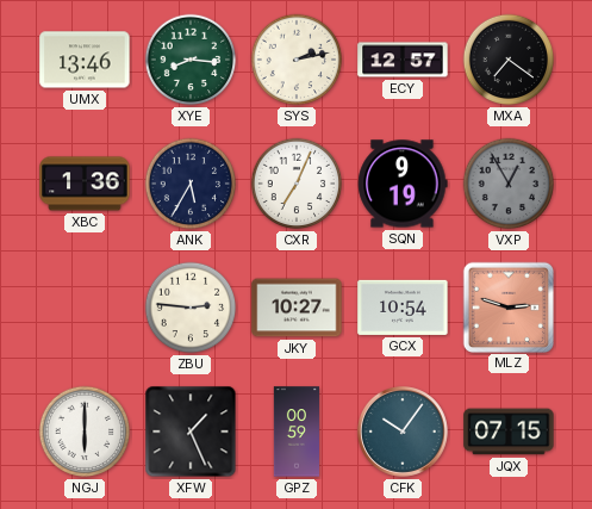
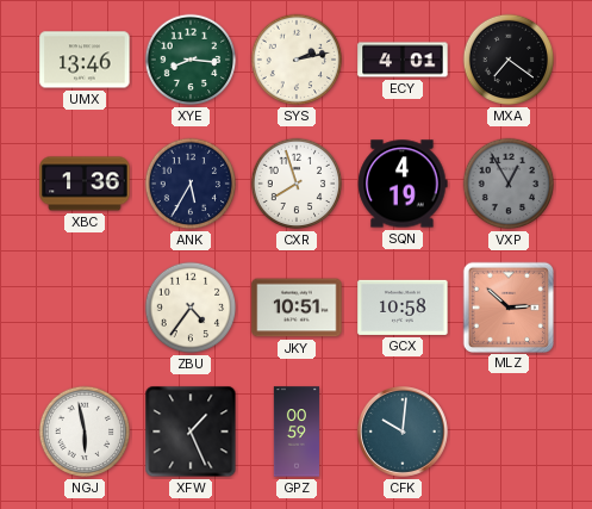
ECY: 12:57 -> 4:01 (403, 60)
CXR: 7:04 -> 7:57 (297, 184)
SQN: 9:19 -> 4:19 (403, 184)
ZBU: 2:46 -> 4:36 (191, 308)
JKY: 10:27 -> 10:51 (297, 308)
GCX: 10:54 -> 10:58 (403, 308)
MLZ: 2:48 -> 2:52 (507, 306)
NGJ: 6:00 -> 5:58 (85, 432)
CFK: 10:06 -> 10:01 (403, 432)
JQX: 07:15 -> none (509, 432)
